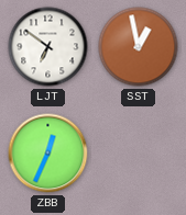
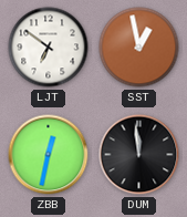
ZBB: 12:34 -> 12:32 (49, 155)
DUM: none -> 11:59 (139, 155)
